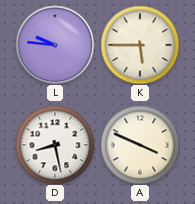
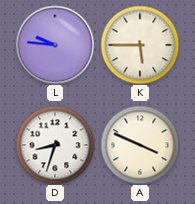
D: 8:28 -> 8:33 (55, 145)
